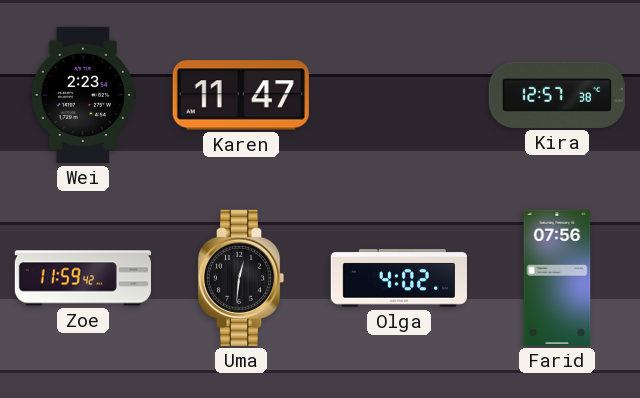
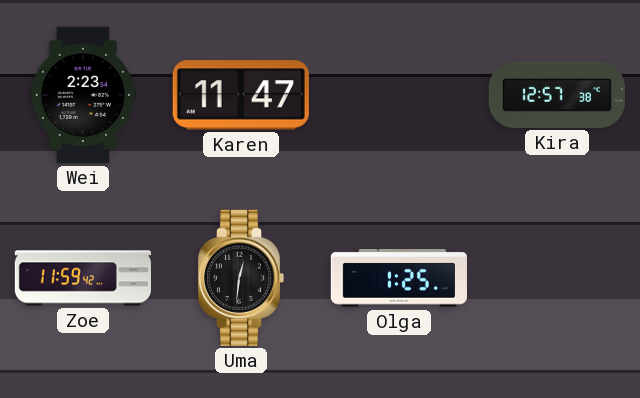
Olga: 4:02 -> 1:25 (399, 279)
Farid: 07:56 -> none (557, 278)
